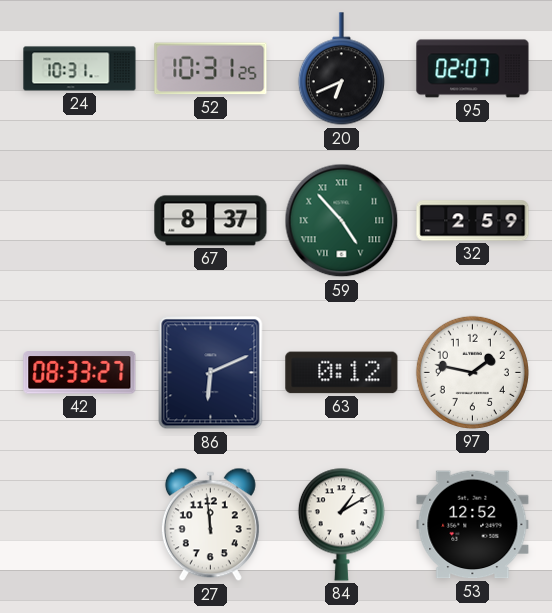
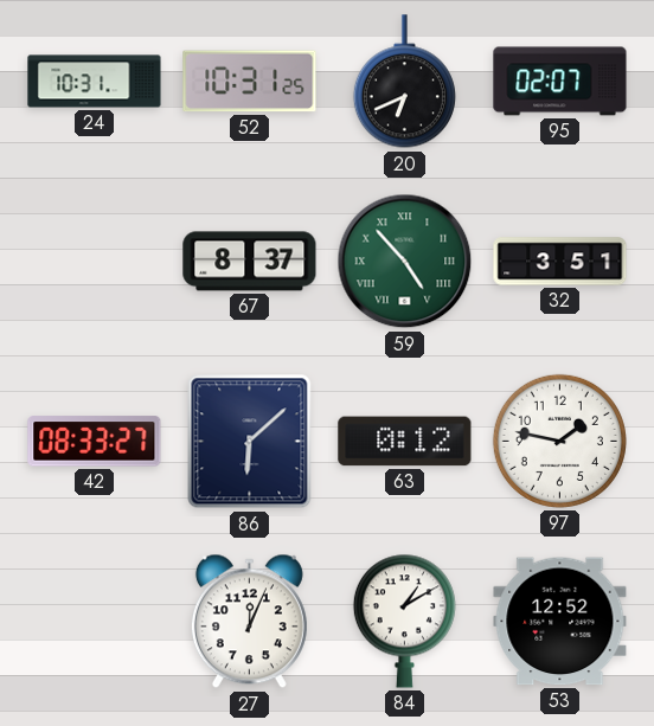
32: 2:59 -> 3:51 (560, 262)
86: 6:11 -> 6:08 (250, 442)
27: 11:59 -> 12:04 (249, 622)
